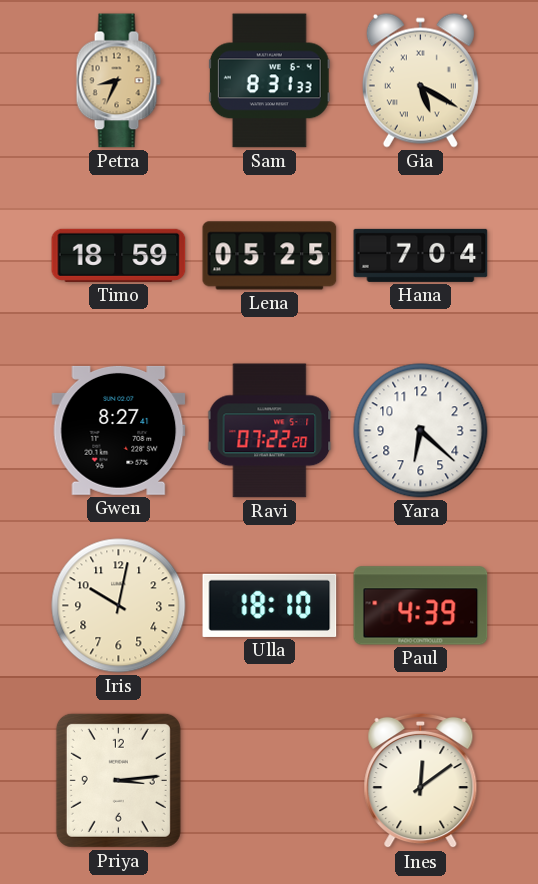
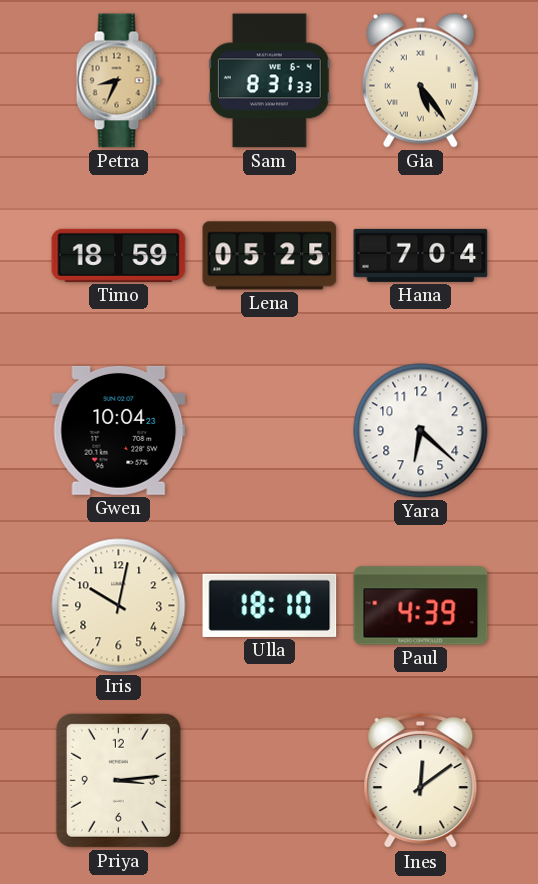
Gia: 5:20 -> 5:24 (420, 80)
Gwen: 8:27 -> 10:04 (119, 430)
Ravi: 07:22 -> none (270, 431)
